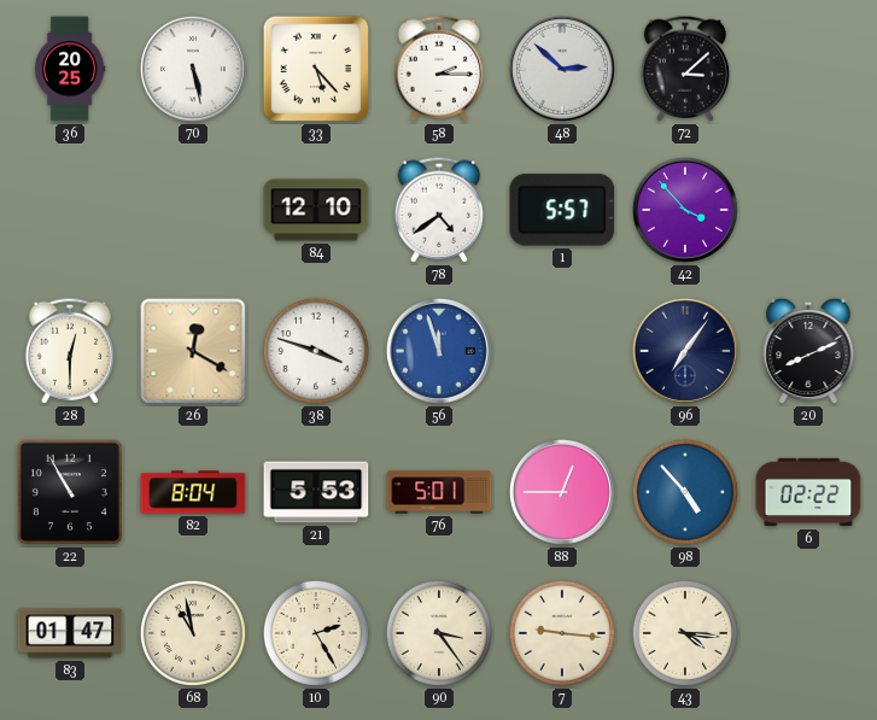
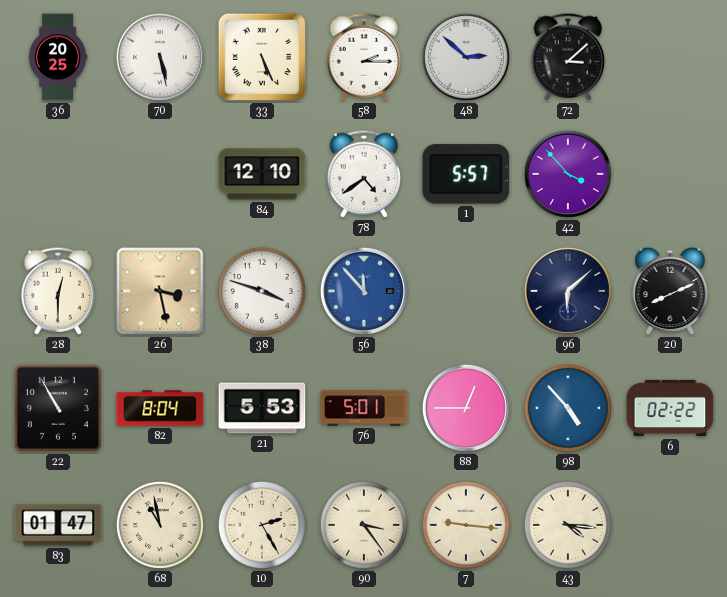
33: 5:23 -> 5:26 (262, 57)
26: 12:20 -> 3:28 (160, 291)
56: 11:57 -> 11:53 (364, 291)
96: 7:06 -> 6:08 (568, 291)
